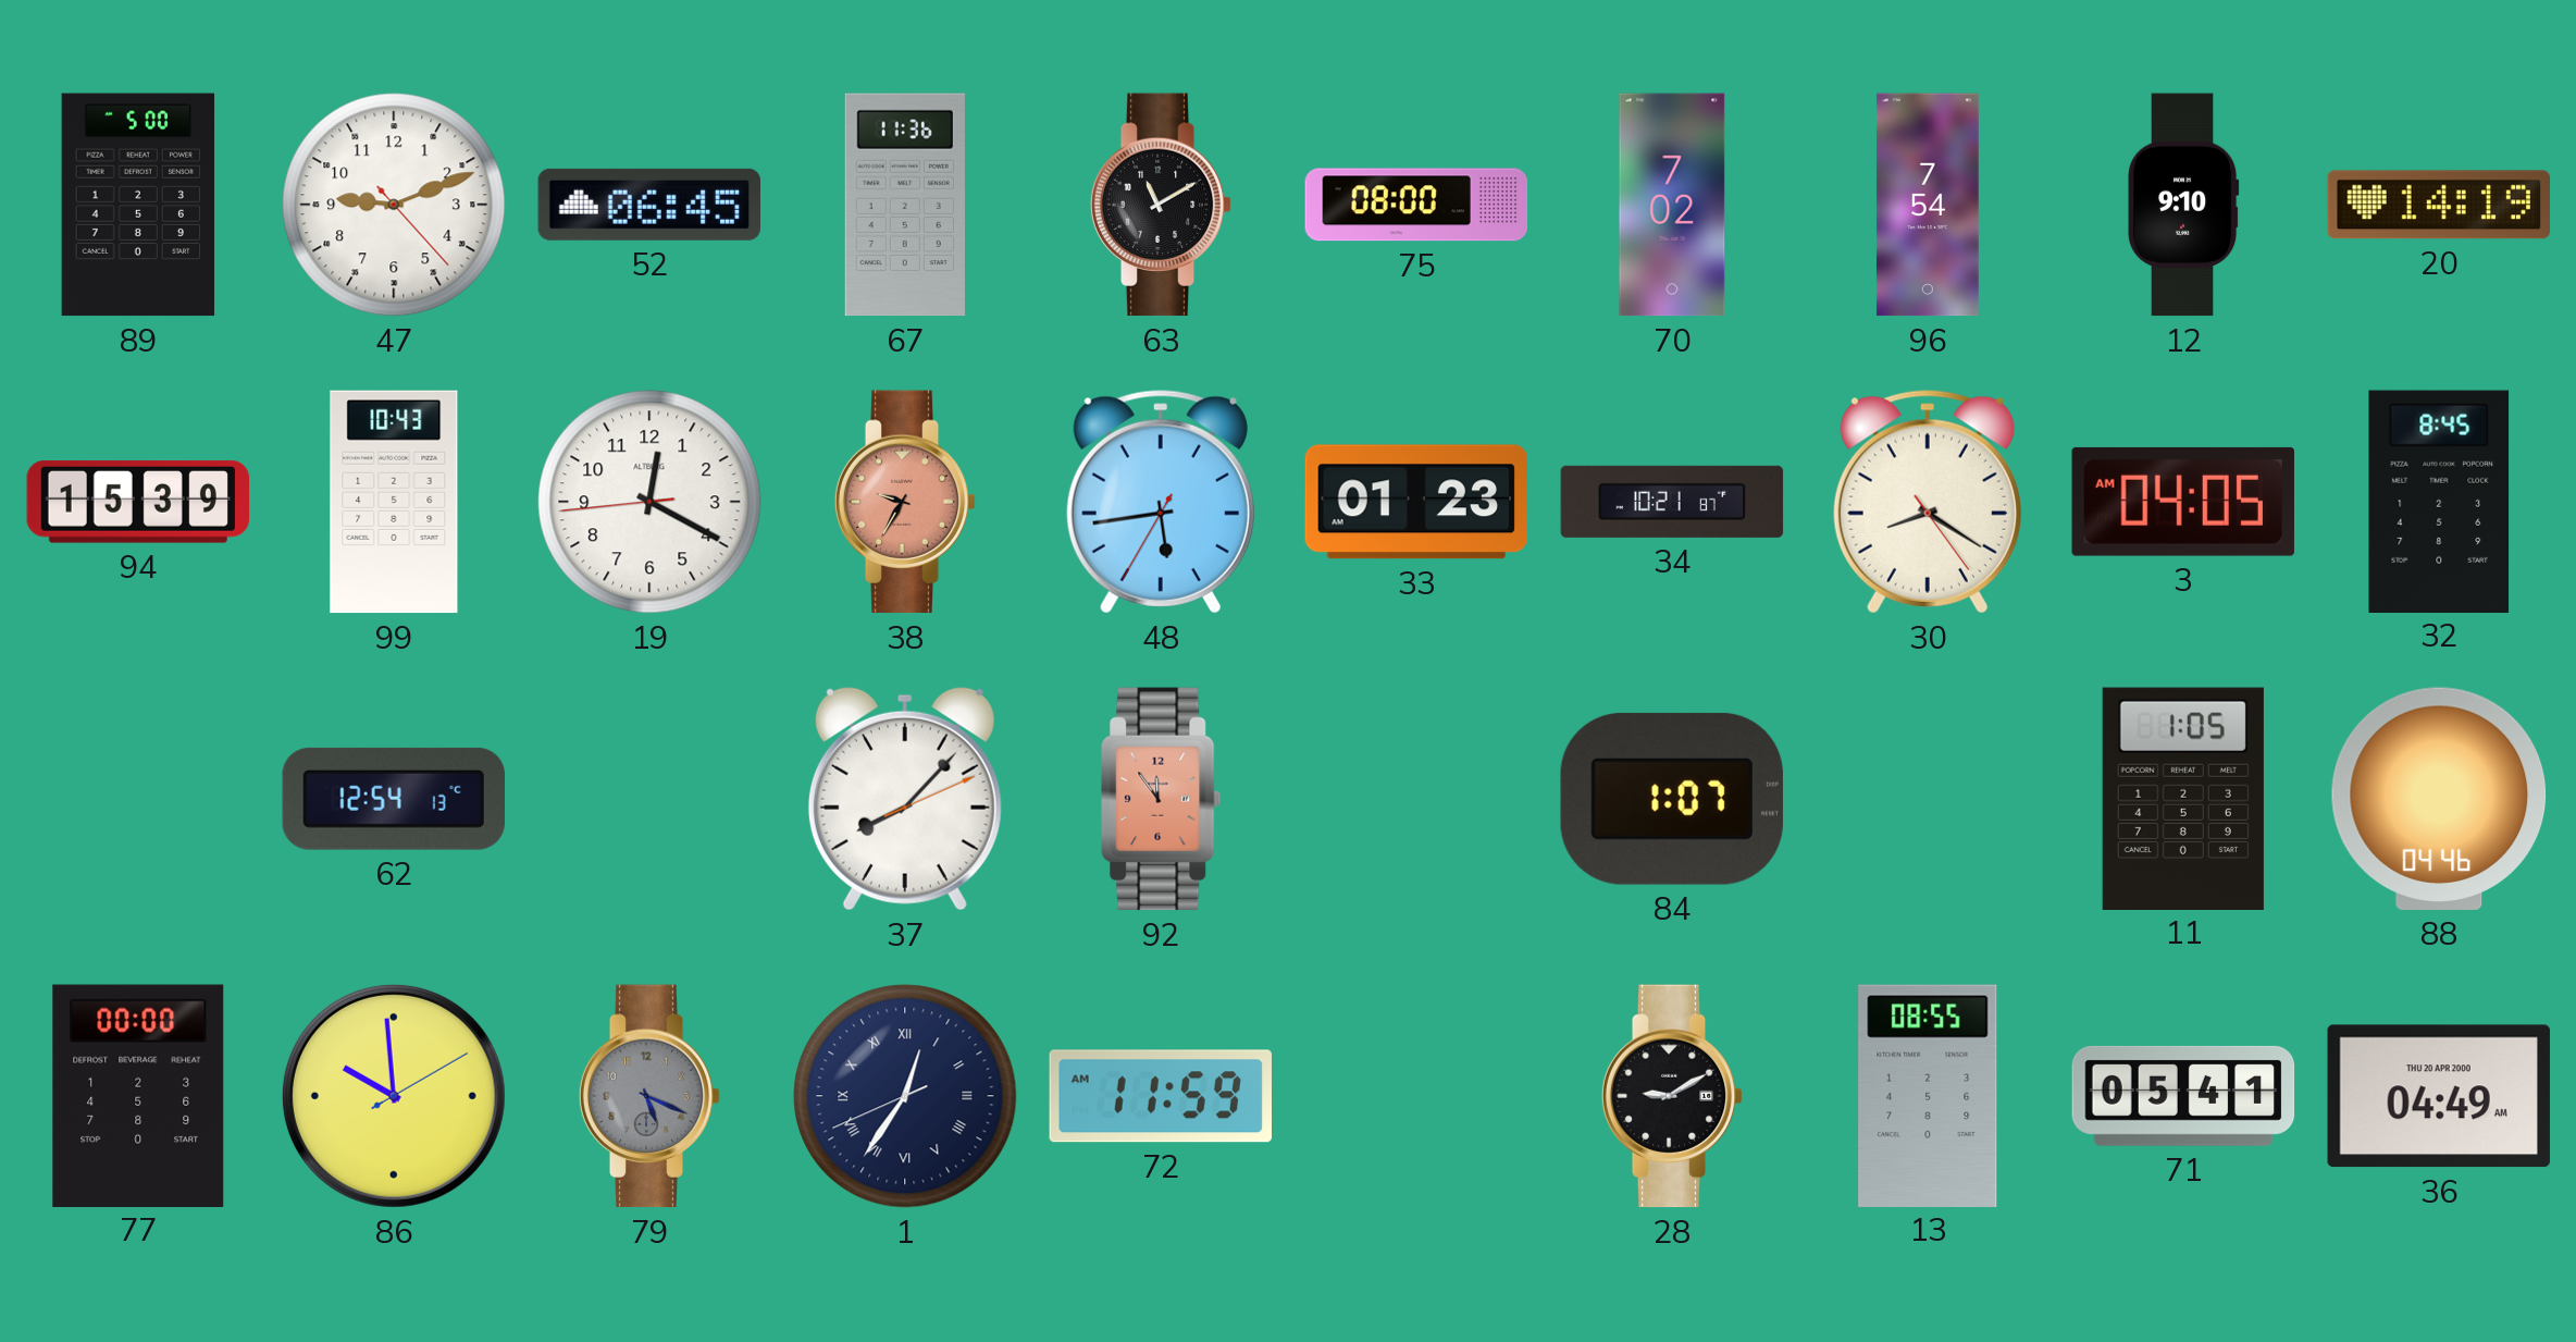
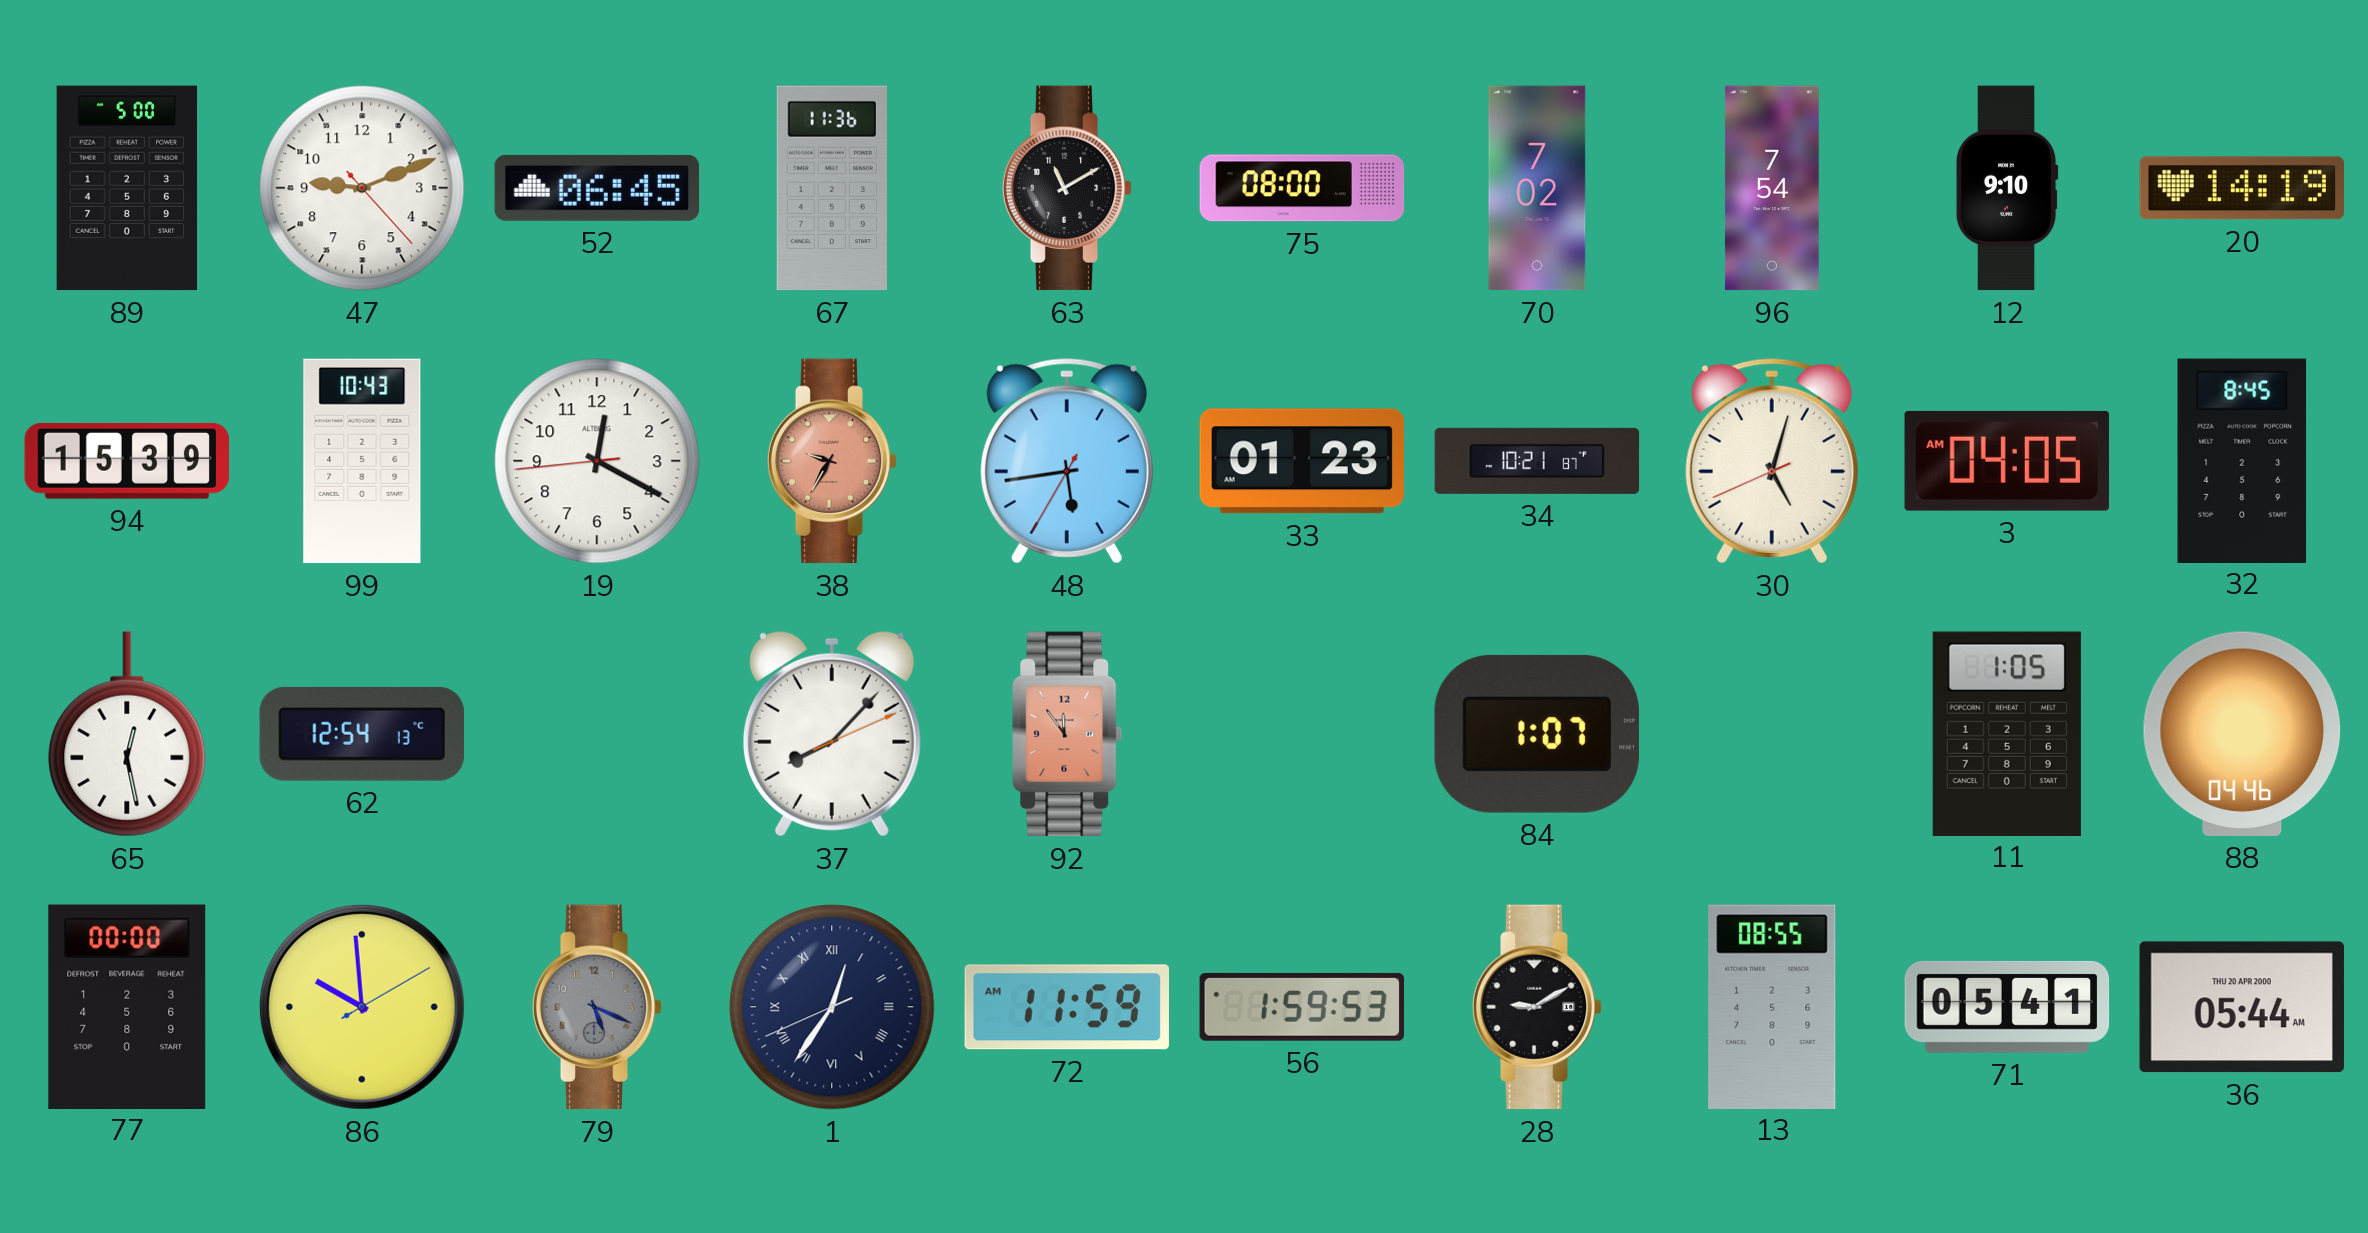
30: 8:20 -> 5:02 (1772, 461)
65: none -> 12:28 (127, 734)
56: none -> 1:59 (1302, 1007)
36: 04:49 -> 05:44 (2242, 1007)
